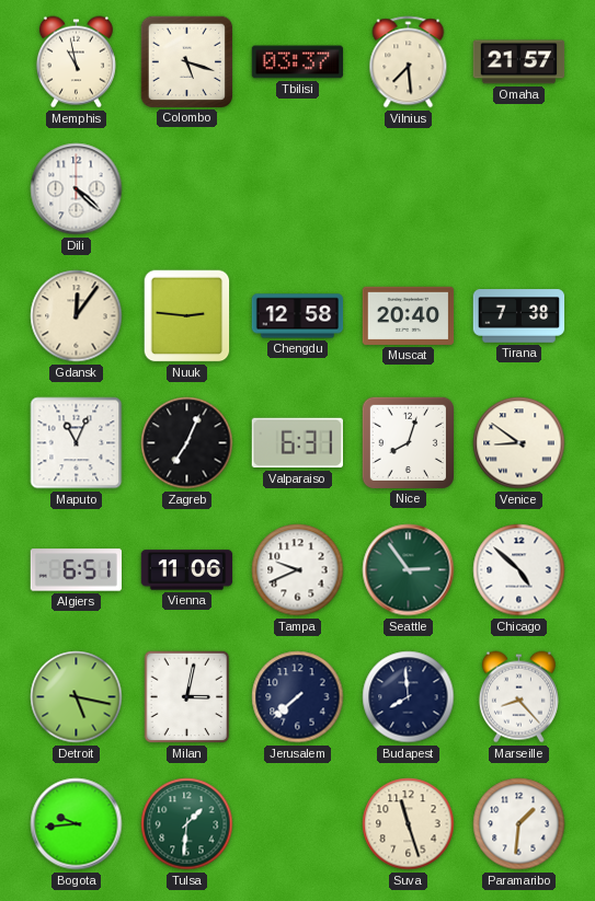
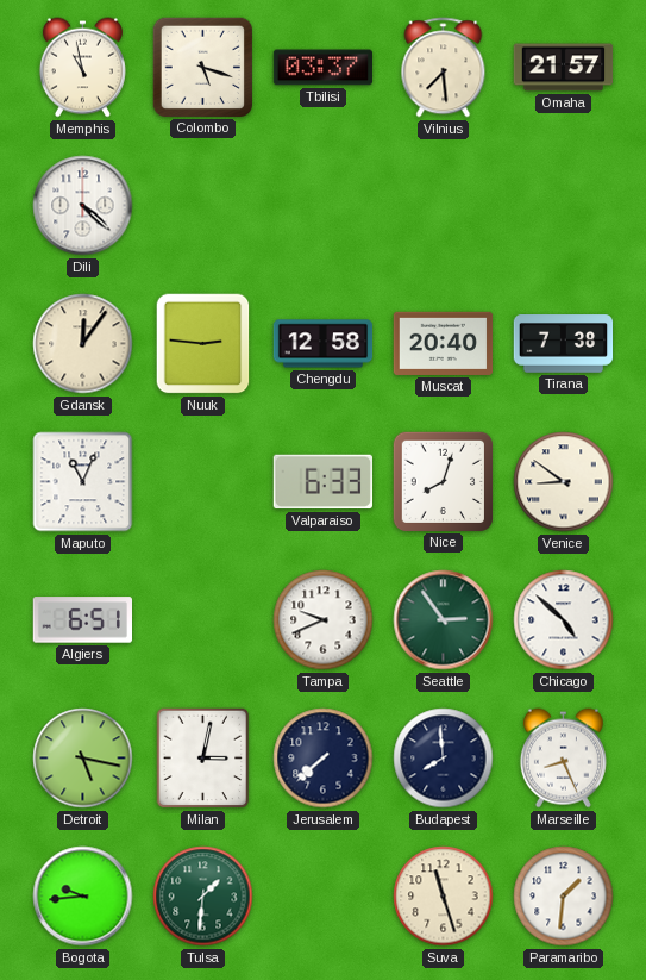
Zagreb: 7:04 -> none (187, 443)
Valparaiso: 6:31 -> 6:33 (322, 482)
Vienna: 11:06 -> none (187, 570)
Marseille: 8:23 -> 8:26 (563, 759)
